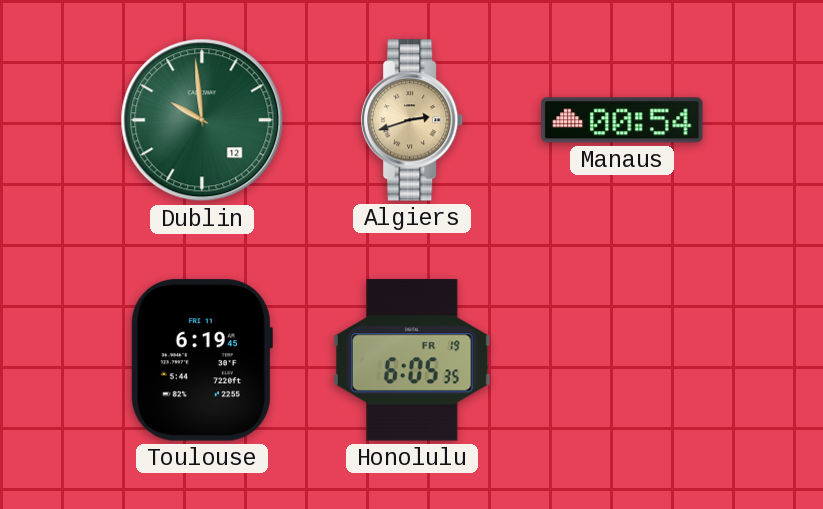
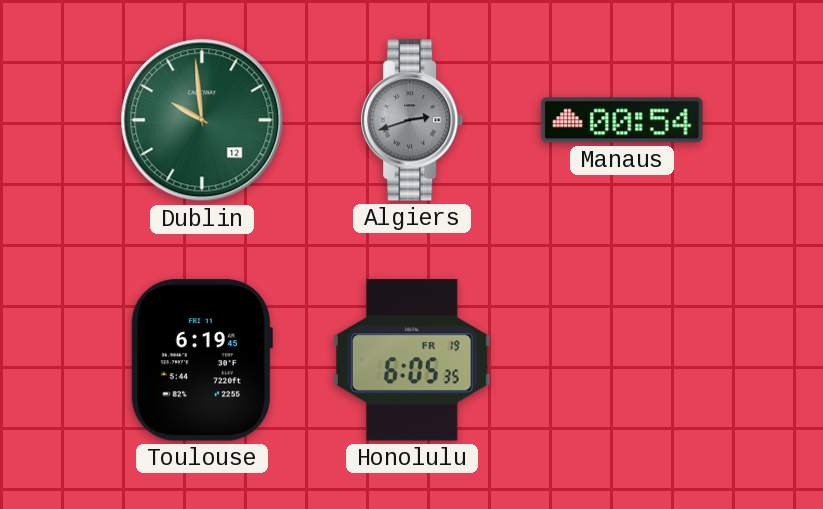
Algiers dial: champagne -> grey (413, 120)
